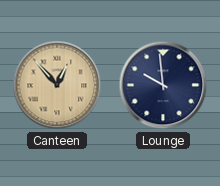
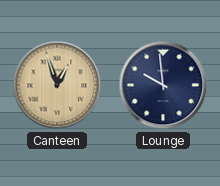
Canteen: 12:53 -> 12:57 (57, 85)
